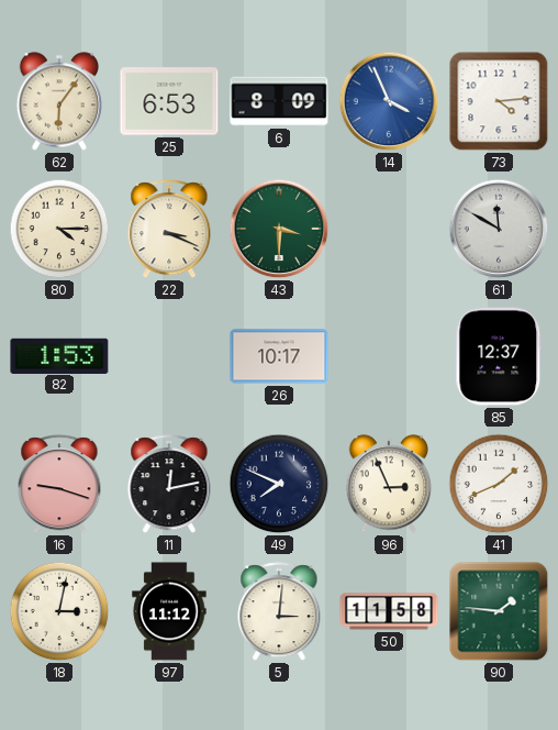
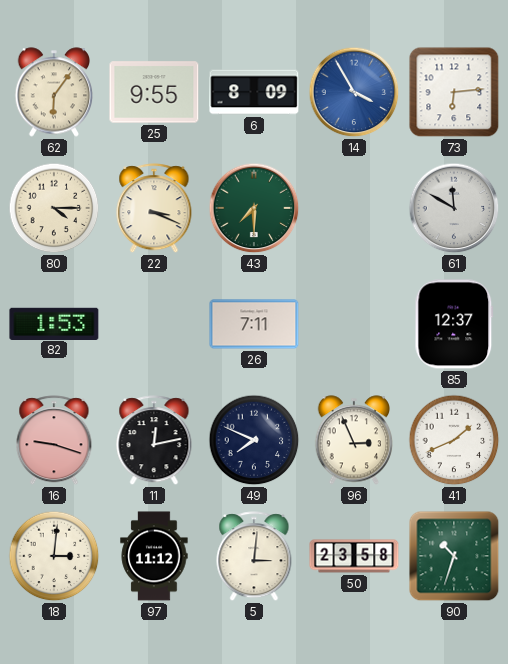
25: 6:53 -> 9:55 (154, 92)
14: 3:56 -> 3:55 (354, 92)
73: 4:14 -> 6:14 (454, 92)
43: 3:30 -> 7:30 (254, 208)
26: 10:17 -> 7:11 (254, 324)
18: 3:02 -> 3:01 (54, 556)
50: 11:58 -> 23:58 (354, 556)
90: 1:46 -> 10:33 (454, 556)
